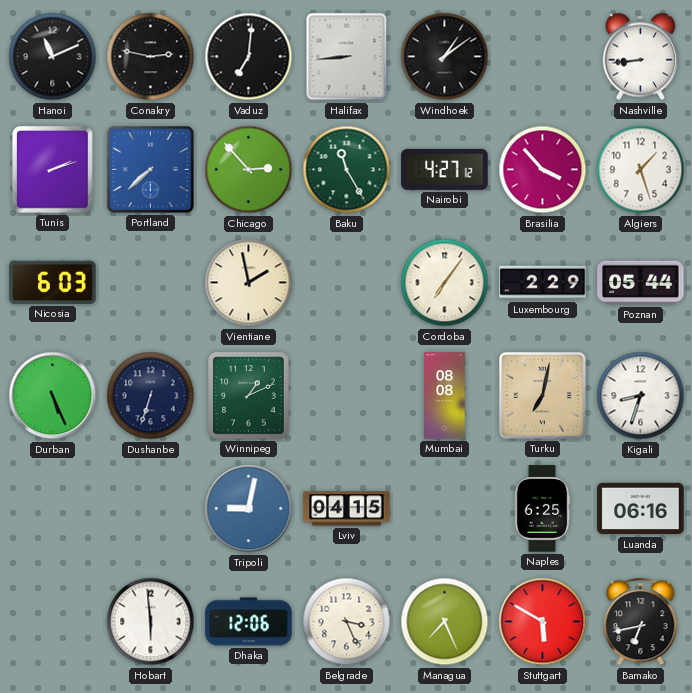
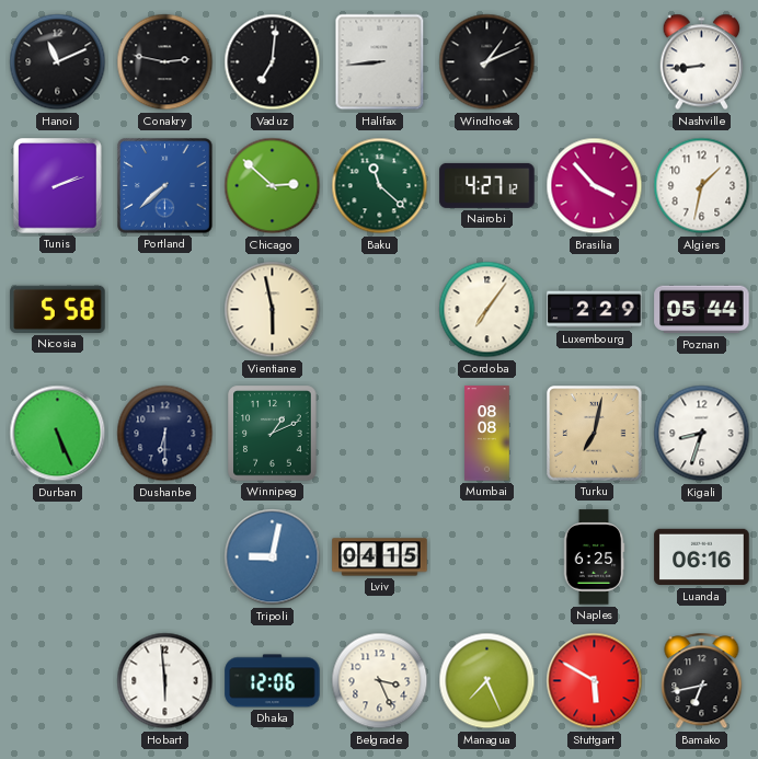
Windhoek: 1:09 -> 1:11 (487, 62)
Chicago: 2:53 -> 2:52 (273, 186)
Baku: 11:25 -> 11:22 (380, 186)
Algiers: 1:27 -> 1:32 (702, 186)
Nicosia: 6:03 -> 5:58 (58, 309)
Vientiane: 1:58 -> 5:58 (273, 310)
Dushanbe: 6:33 -> 6:30 (165, 434)
